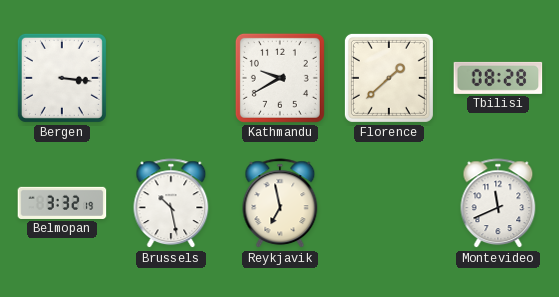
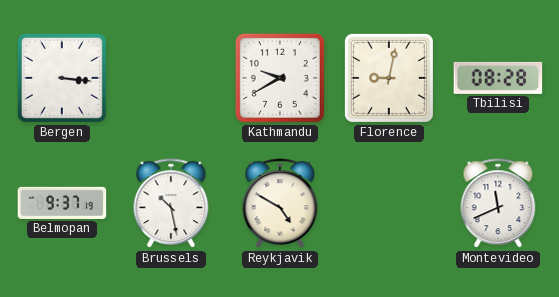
Florence: 1:38 -> 9:02 (389, 78)
Belmopan: 3:32 -> 9:37 (62, 203)
Reykjavik: 6:58 -> 4:50 (280, 204)
